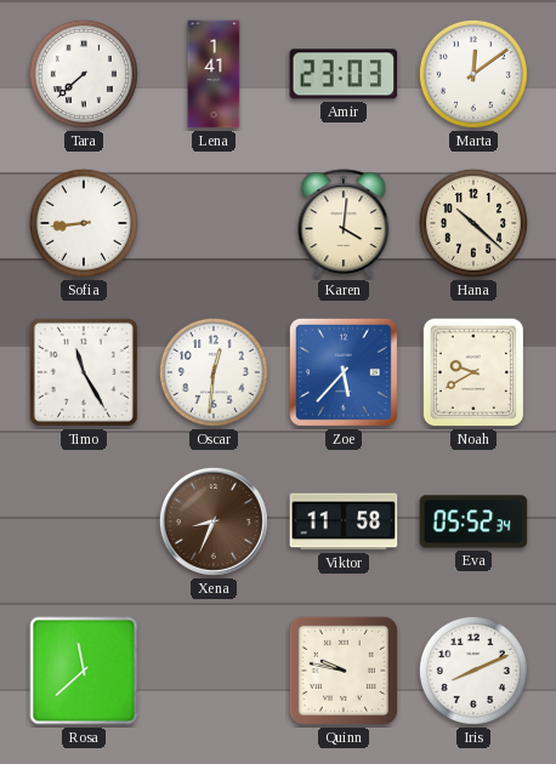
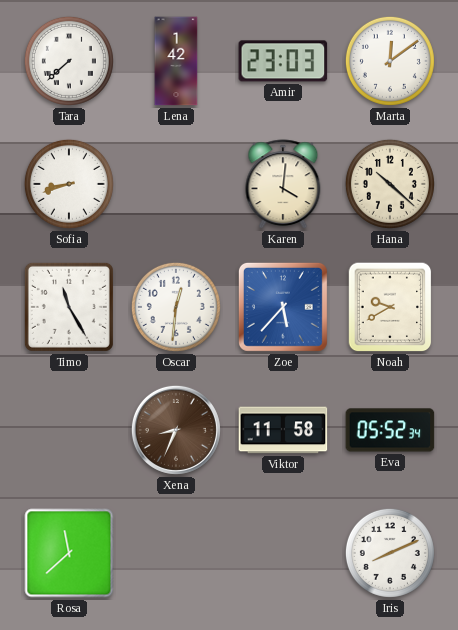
Lena: 1:41 -> 1:42 (176, 61)
Sofia: 8:44 -> 8:42 (69, 184)
Quinn: 9:47 -> none (344, 671)
